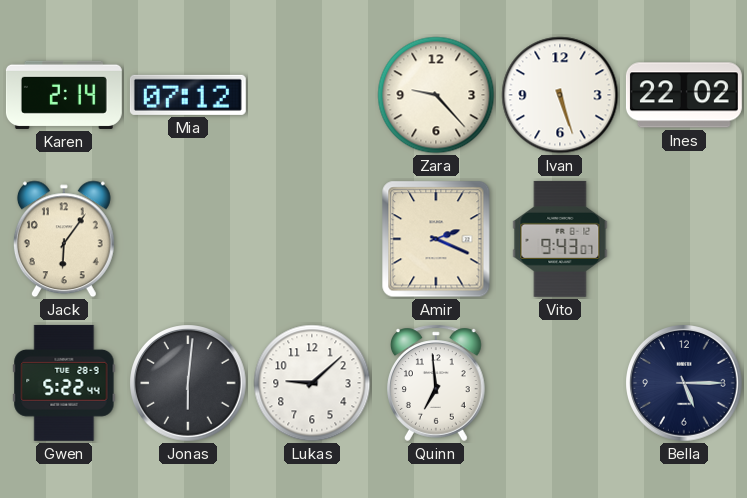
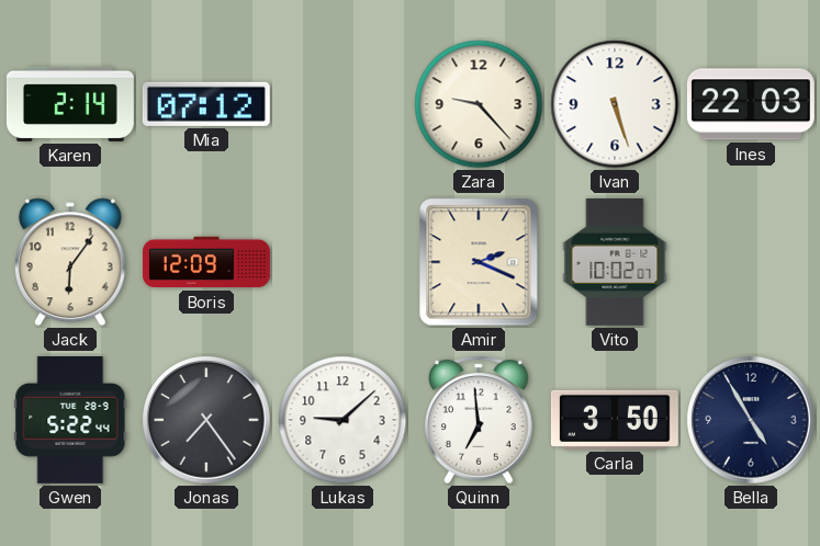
Ines: 22:02 -> 22:03 (751, 104)
Boris: none -> 12:09 (206, 262)
Vito: 9:43 -> 10:02 (615, 262)
Jonas: 6:01 -> 7:24 (206, 420)
Carla: none -> 3:50 (615, 420)
Bella: 5:15 -> 4:55 (751, 420)
